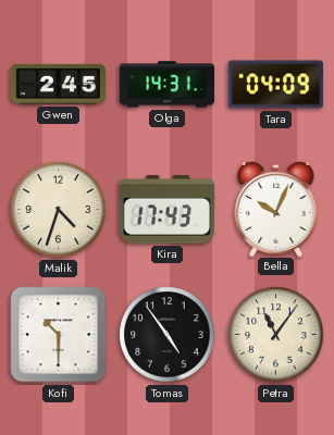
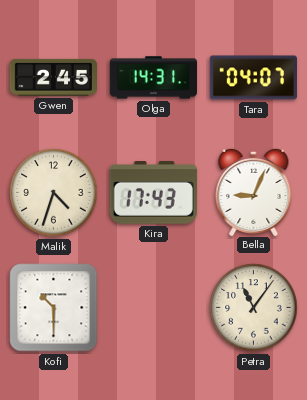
Tara: 04:09 -> 04:07 (253, 78)
Bella: 10:04 -> 9:04 (254, 191)
Tomas: 4:54 -> none (168, 335)
